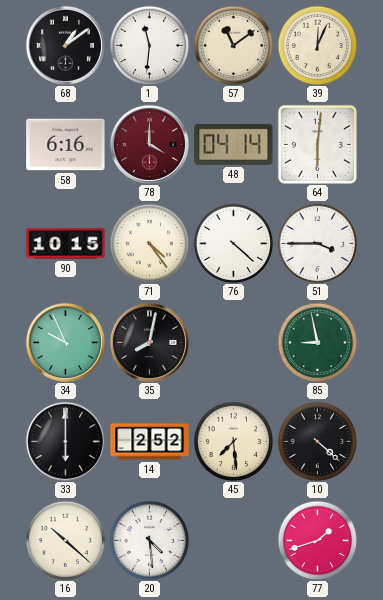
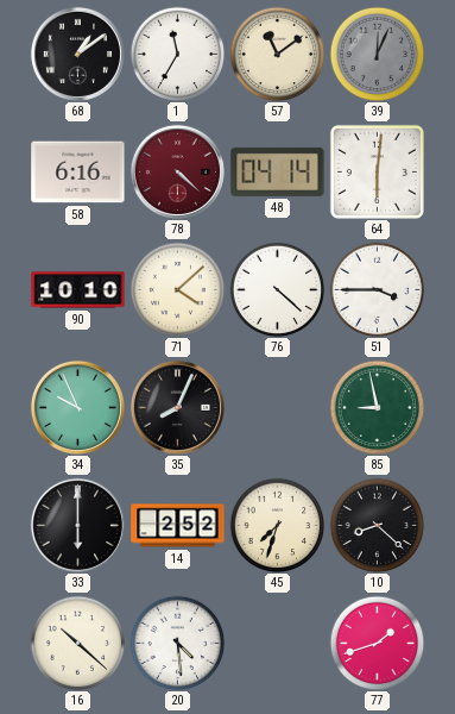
1: 11:31 -> 11:35 (177, 54)
39 dial: cream -> grey (377, 54)
78: 4:00 -> 4:22 (177, 171)
90: 10:15 -> 10:10 (78, 290)
71: 4:24 -> 4:08 (177, 289)
35: 8:02 -> 8:04 (177, 407)
45: 7:29 -> 7:33 (277, 525)
10: 4:22 -> 8:22 (377, 525)
